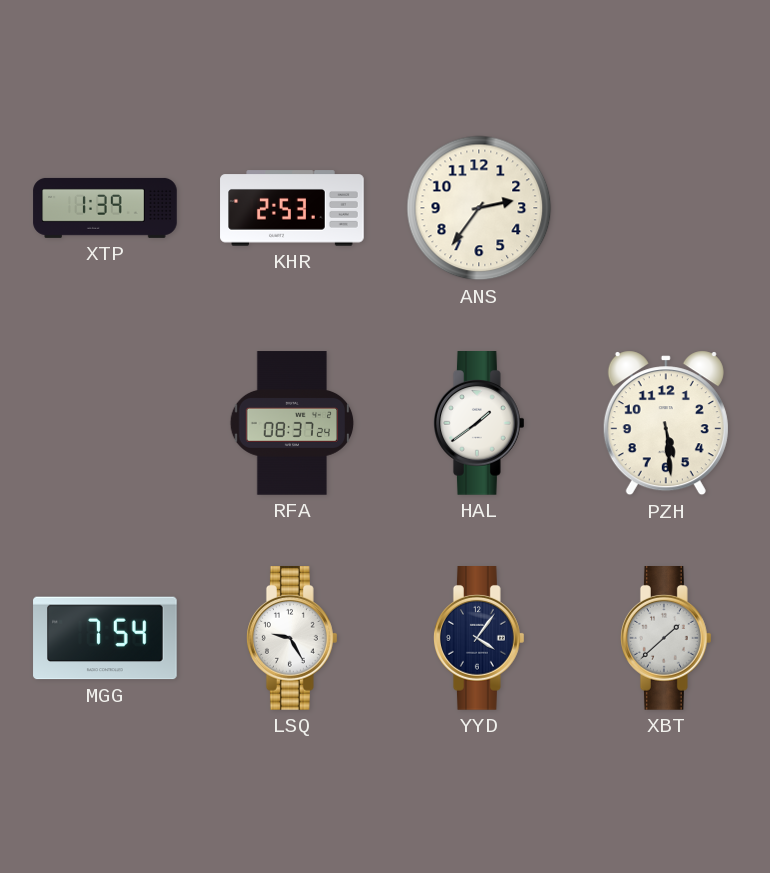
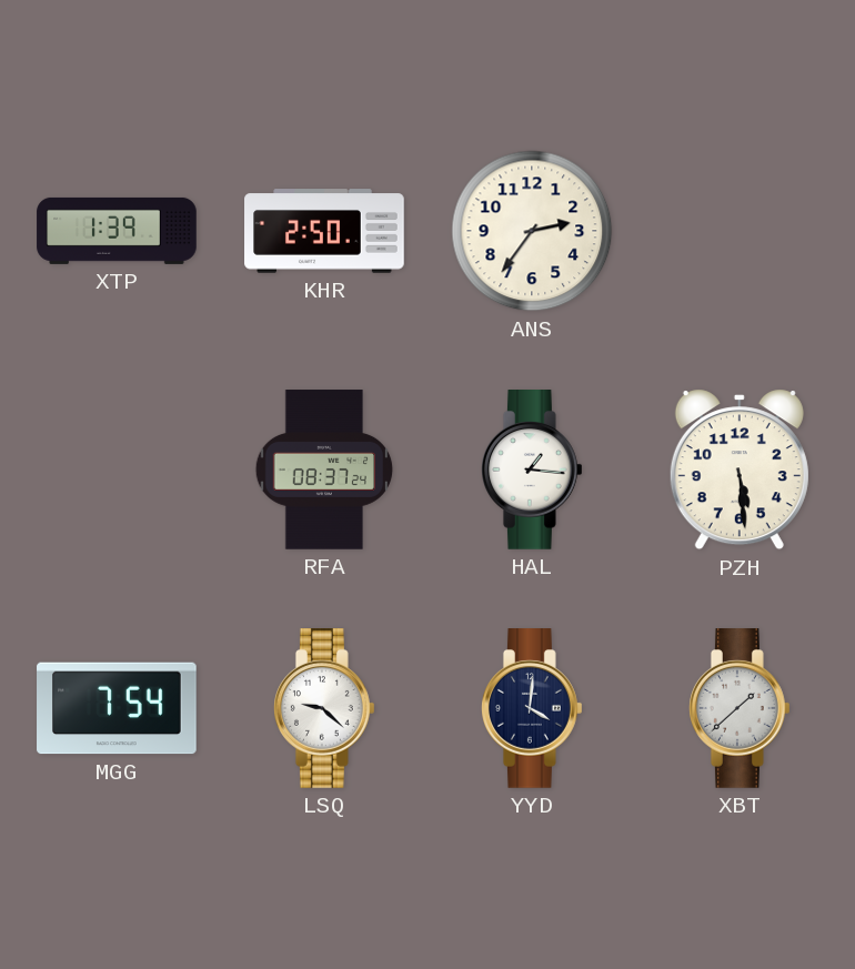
KHR: 2:53 -> 2:50 (324, 231)
HAL: 1:39 -> 1:16 (533, 470)
LSQ: 9:25 -> 9:22 (325, 708)
YYD: 4:06 -> 4:01 (533, 708)
